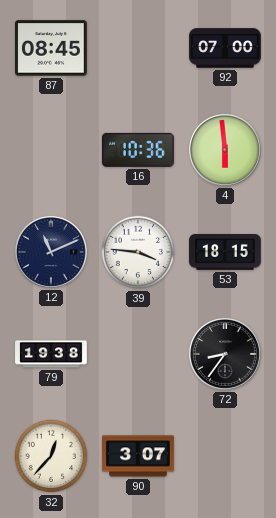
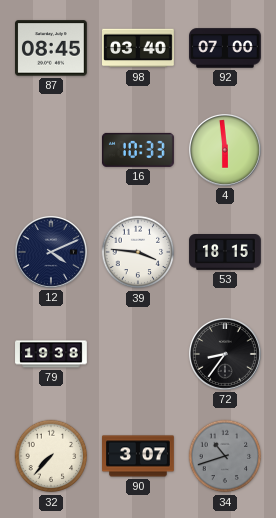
98: none -> 03:40 (139, 48)
16: 10:36 -> 10:33 (138, 150)
12: 11:11 -> 4:11 (51, 252)
32: 12:37 -> 7:37 (51, 456)
34: none -> 10:42 (225, 456)
